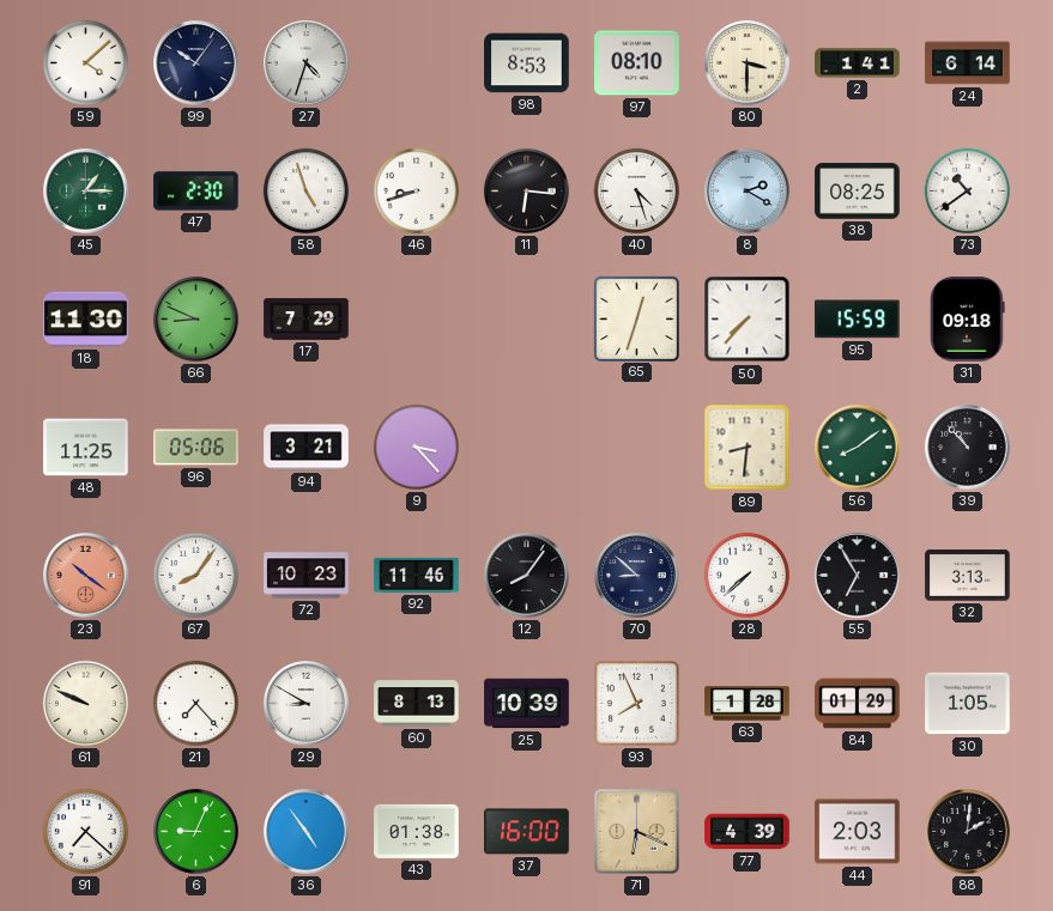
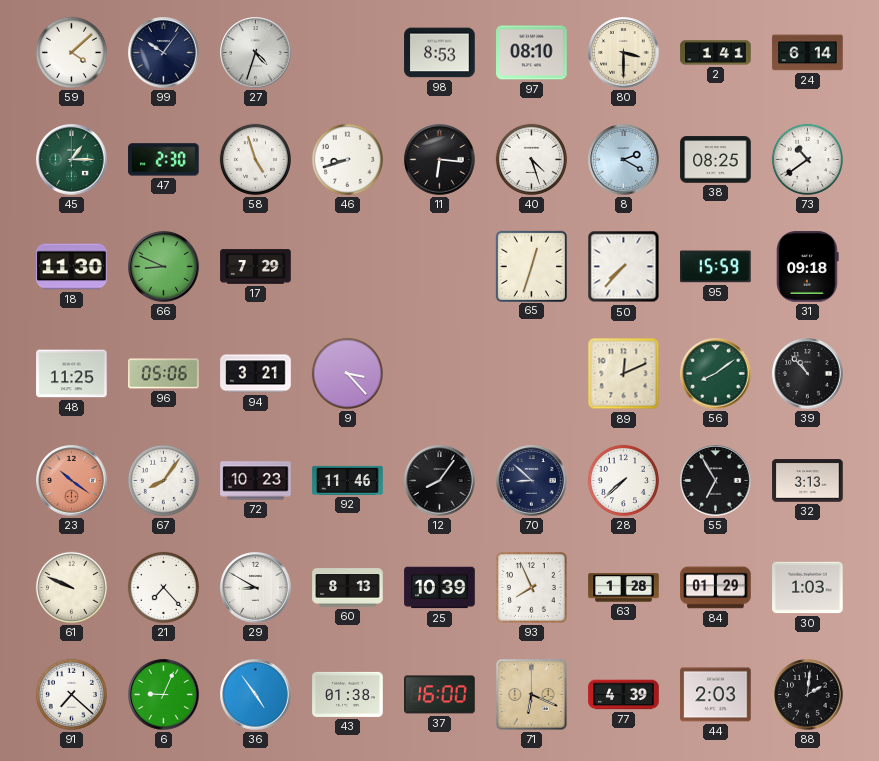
89: 8:31 -> 12:11 (624, 374)
30: 1:05 -> 1:03 (808, 588)
